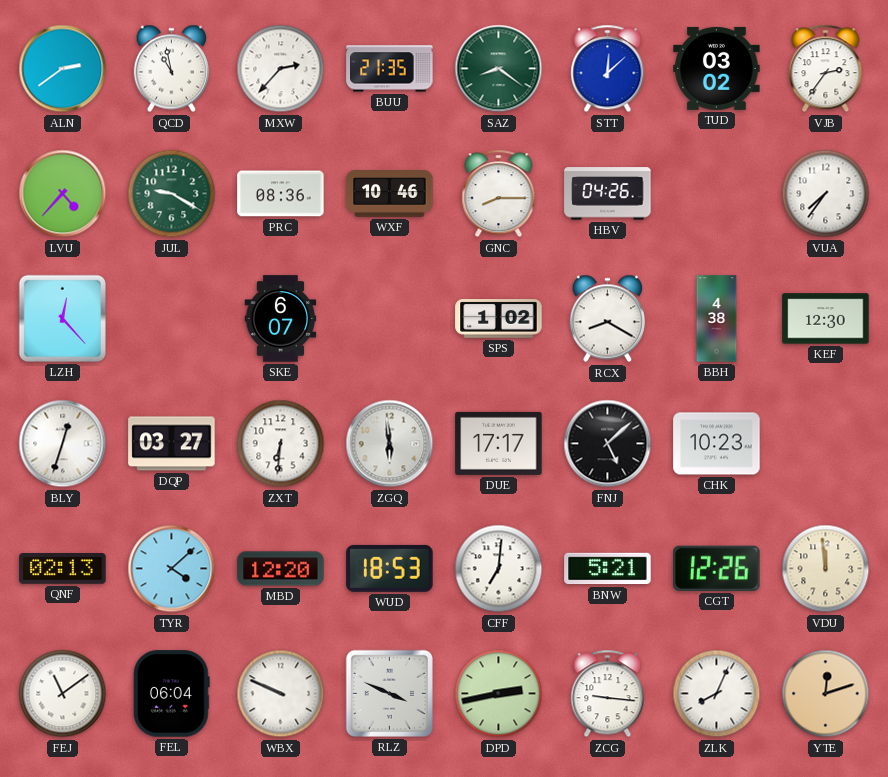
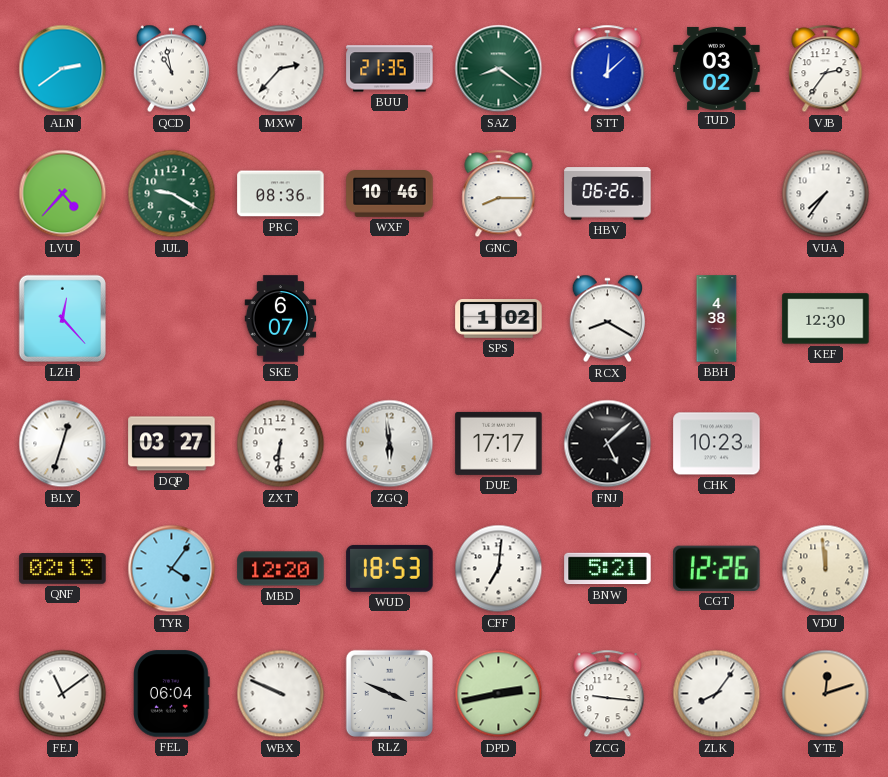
HBV: 04:26 -> 06:26 (608, 194)
TYR: 4:08 -> 4:06 (172, 569)
ZLK: 8:04 -> 8:06 (717, 694)
